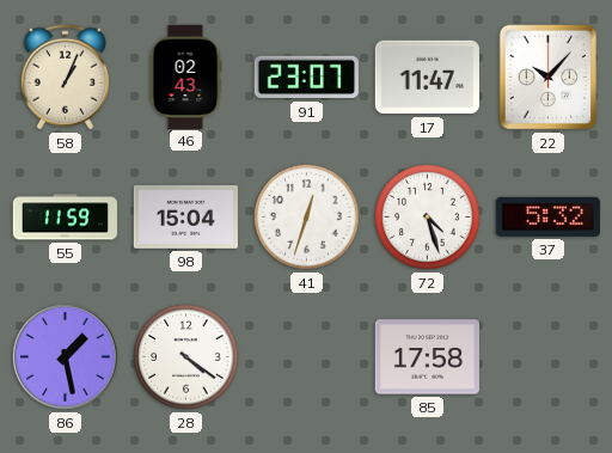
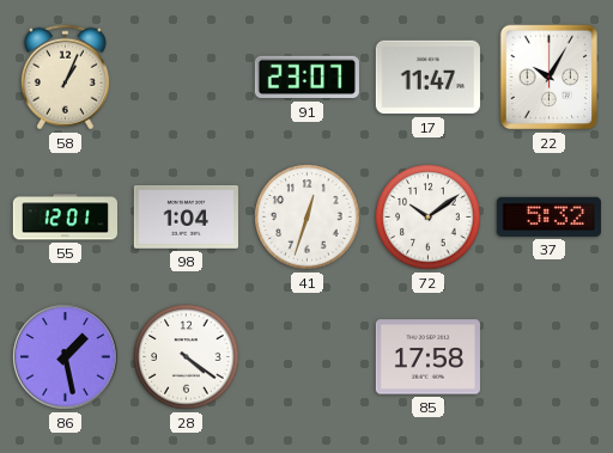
46: 02:43 -> none (185, 76)
22: 10:07 -> 10:05 (550, 78)
55: 11:59 -> 12:01 (65, 218)
98: 15:04 -> 1:04 (186, 218)
72: 4:27 -> 10:09 (429, 218)
